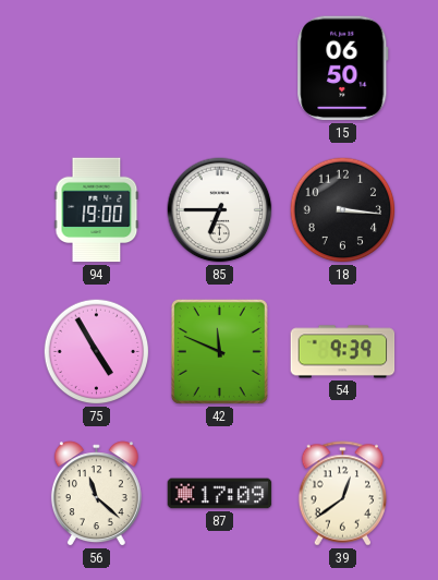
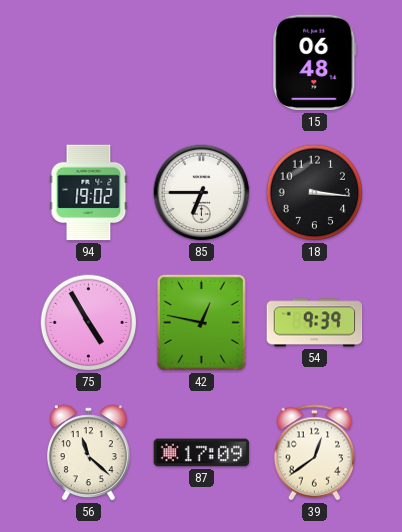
15: 06:50 -> 06:48 (315, 63)
94: 19:00 -> 19:02 (89, 193)
42: 11:49 -> 12:47 (201, 322)
